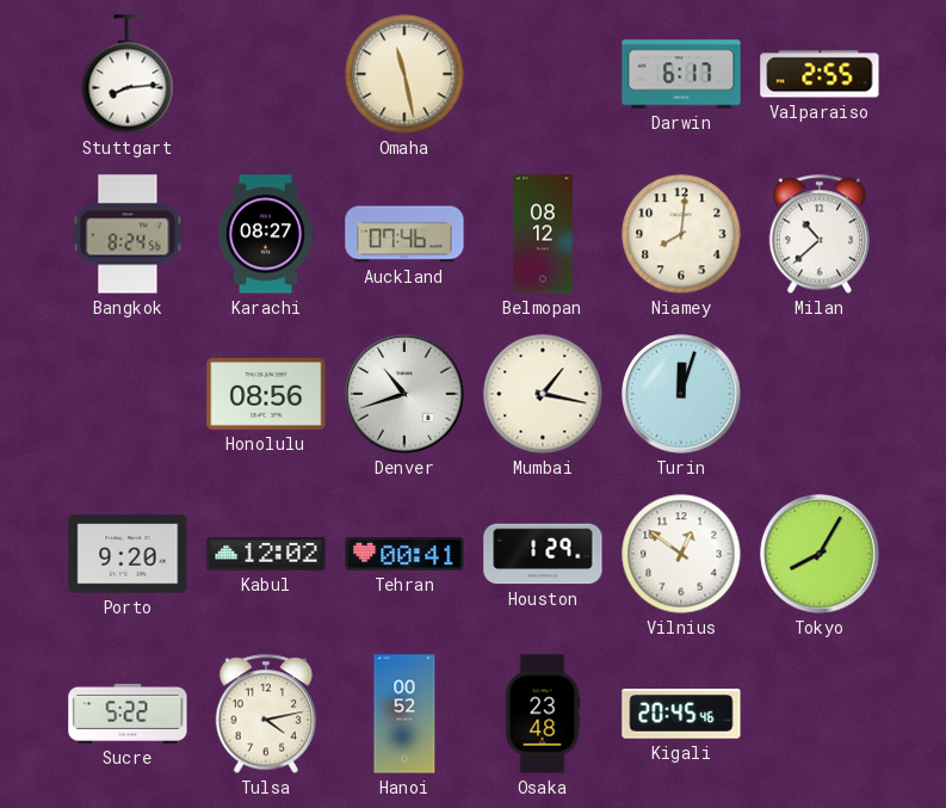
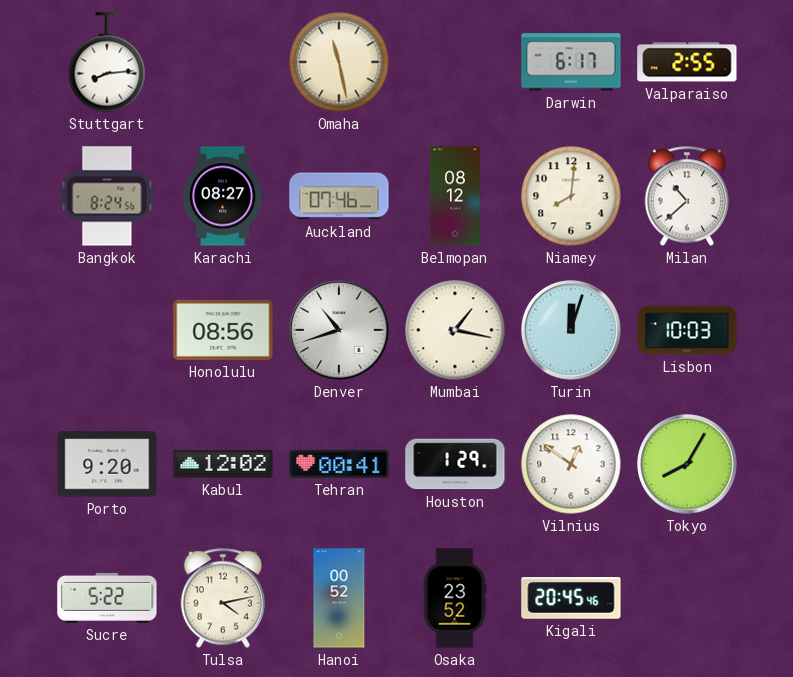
Lisbon: none -> 10:03 (687, 330)
Osaka: 23:48 -> 23:52 (455, 598)
